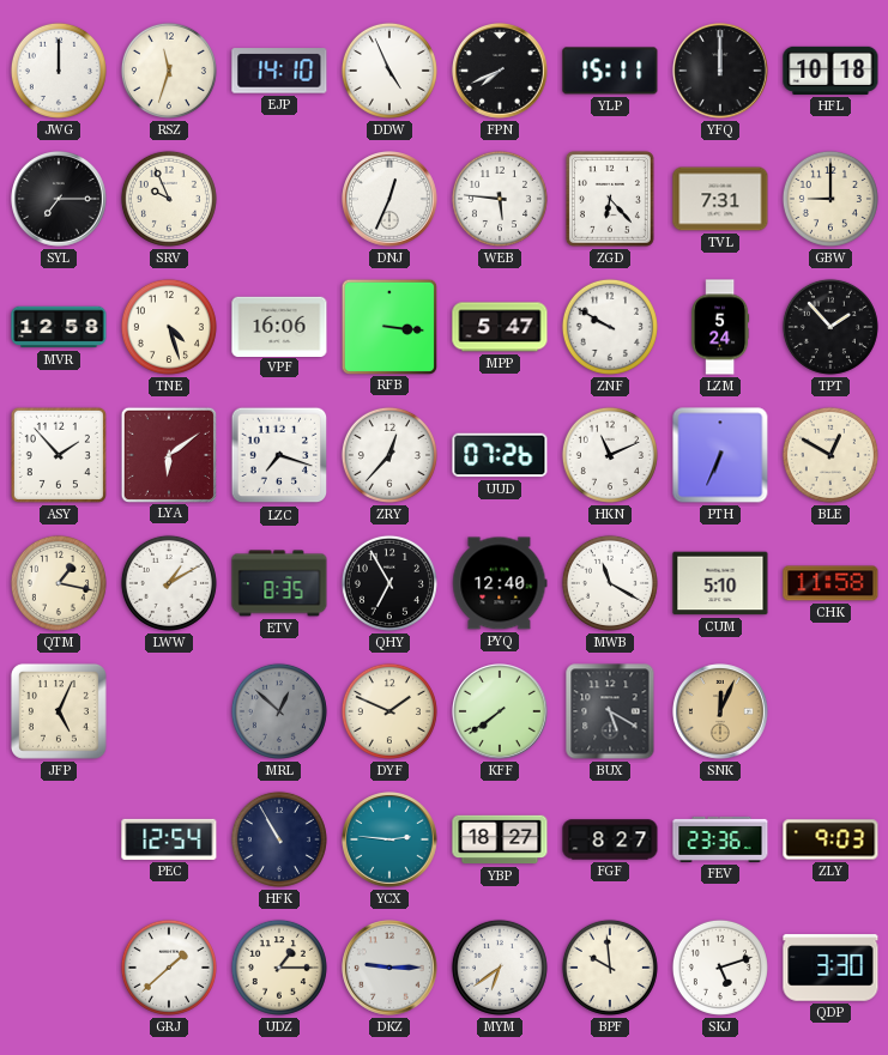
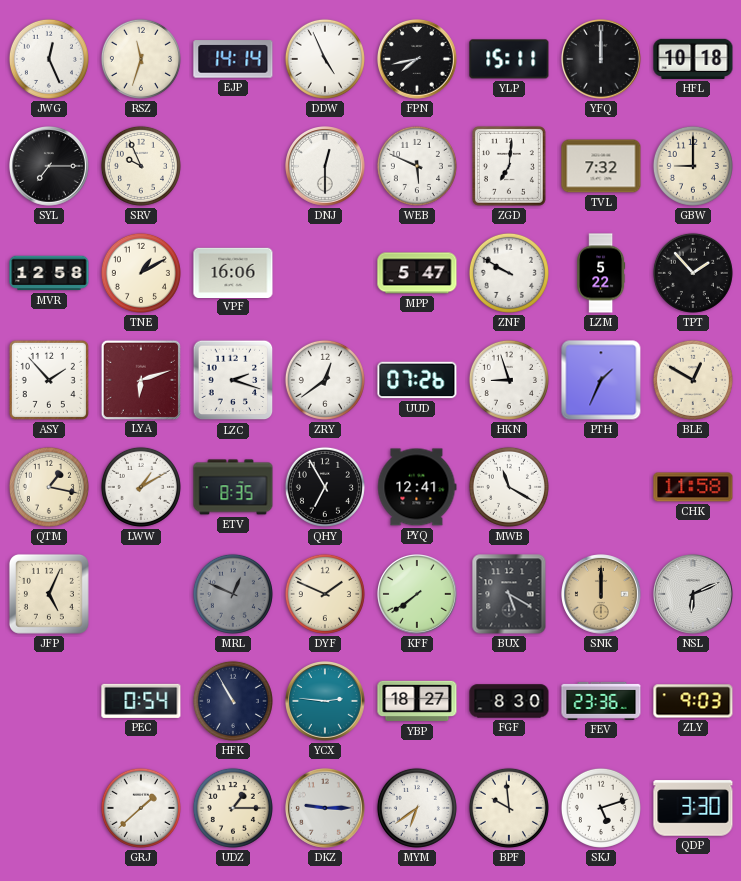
JWG: 12:00 -> 12:26 (49, 59)
EJP: 14:10 -> 14:14 (233, 59)
FPN: 7:41 -> 7:43 (418, 60)
DNJ: 12:34 -> 12:30 (326, 167)
WEB: 5:46 -> 5:49 (417, 166)
ZGD: 6:23 -> 7:01 (509, 166)
TVL: 7:31 -> 7:32 (601, 166)
TNE: 4:27 -> 1:10 (141, 273)
RFB: 3:16 -> none (388, 326)
LZM: 5:24 -> 5:22 (601, 273)
LYA: 6:09 -> 6:12 (140, 379)
LZC: 7:18 -> 2:18 (233, 380)
ZRY: 12:37 -> 12:39 (325, 380)
HKN: 11:11 -> 8:57 (509, 380)
PTH: 6:34 -> 1:34 (601, 380)
PYQ: 12:40 -> 12:41 (417, 487)
CUM: 5:10 -> none (720, 583)
MRL: 12:52 -> 12:49 (233, 594)
SNK: 12:04 -> 12:00 (602, 595)
NSL: none -> 6:11 (694, 595)
PEC: 12:54 -> 0:54 (141, 701)
FGF: 8:27 -> 8:30 (509, 701)
